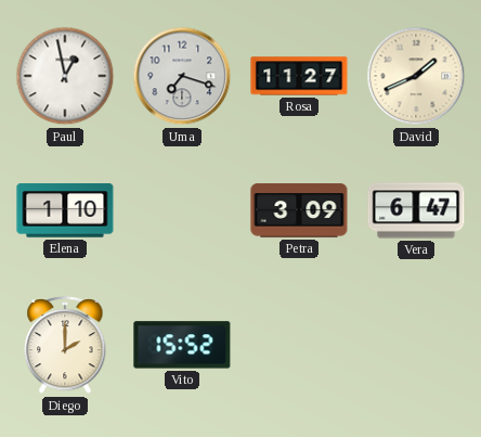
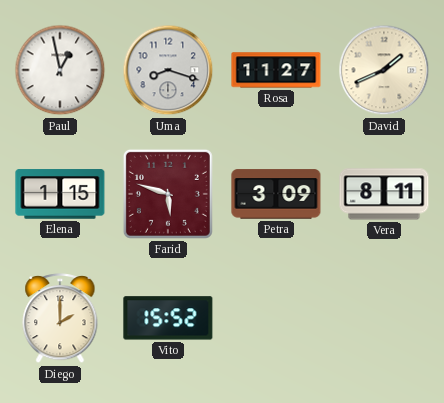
Uma: 7:18 -> 8:18 (168, 70)
Elena: 1:10 -> 1:15 (60, 194)
Farid: none -> 5:48 (168, 194)
Vera: 6:47 -> 8:11 (384, 194)
